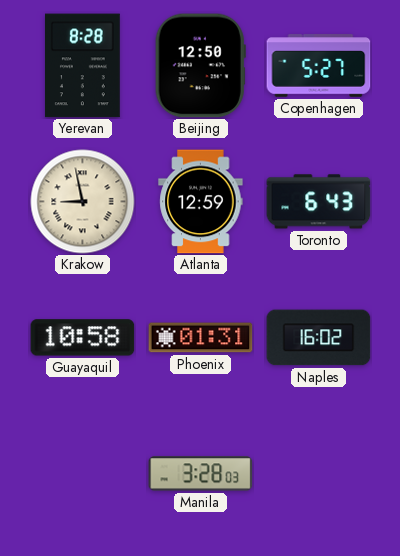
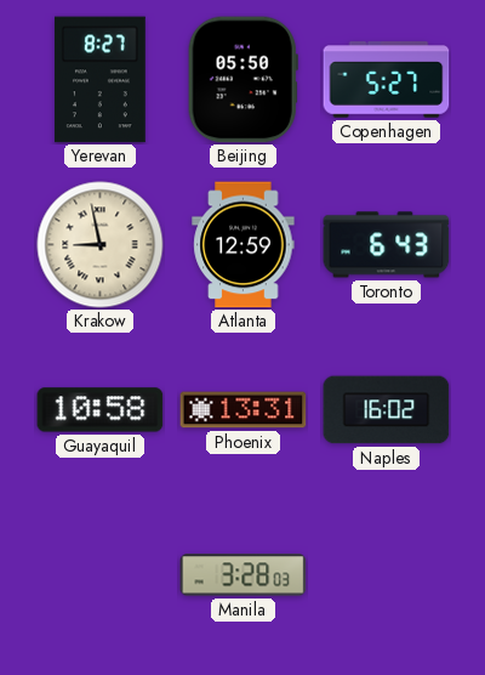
Yerevan: 8:28 -> 8:27 (99, 80)
Beijing: 12:50 -> 05:50 (242, 80)
Phoenix: 01:31 -> 13:31 (244, 410)
